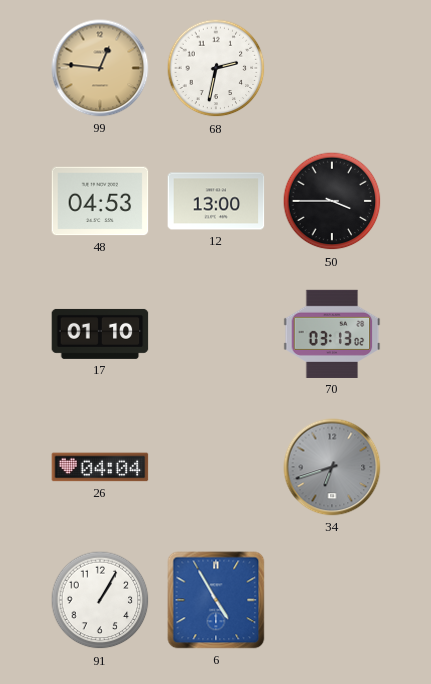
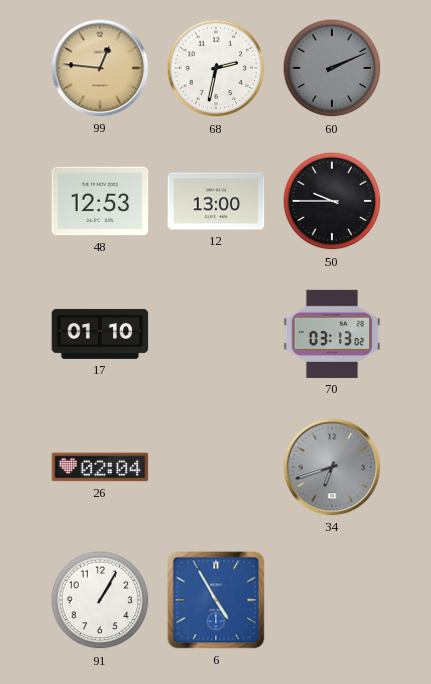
60: none -> 2:11 (332, 68)
48: 04:53 -> 12:53 (100, 201)
50: 3:45 -> 9:45 (332, 201)
26: 04:04 -> 02:04 (100, 467)
